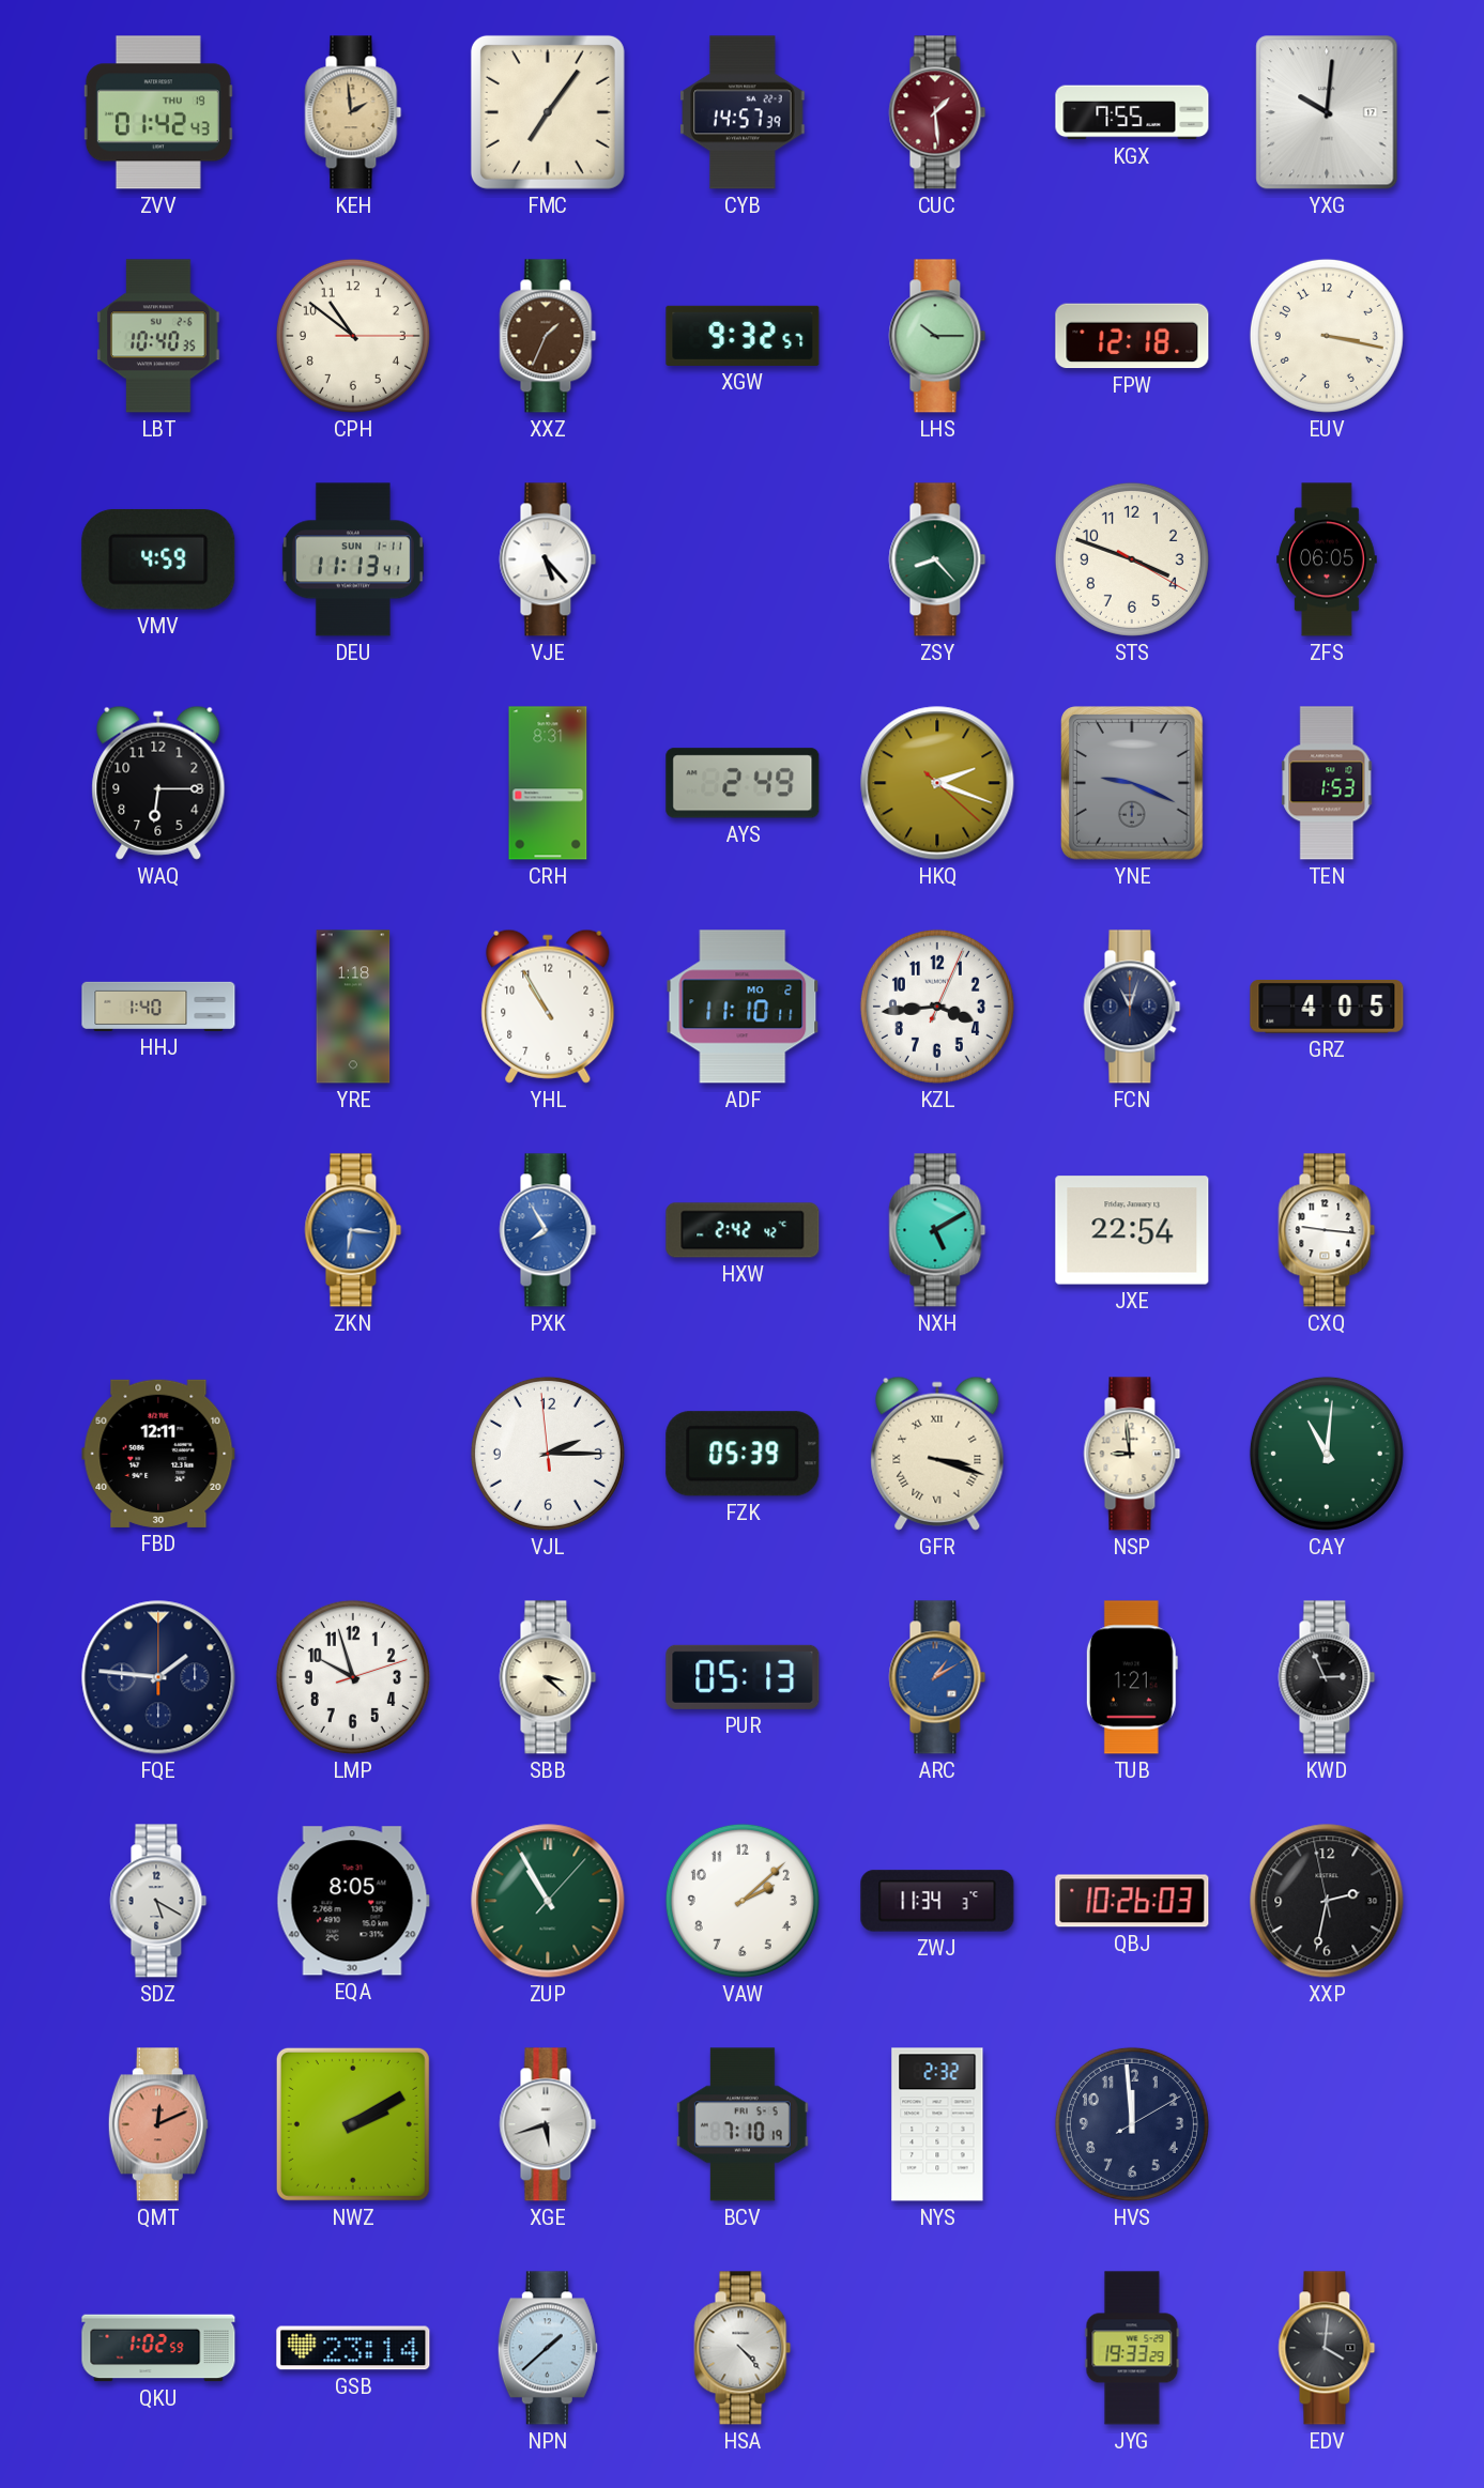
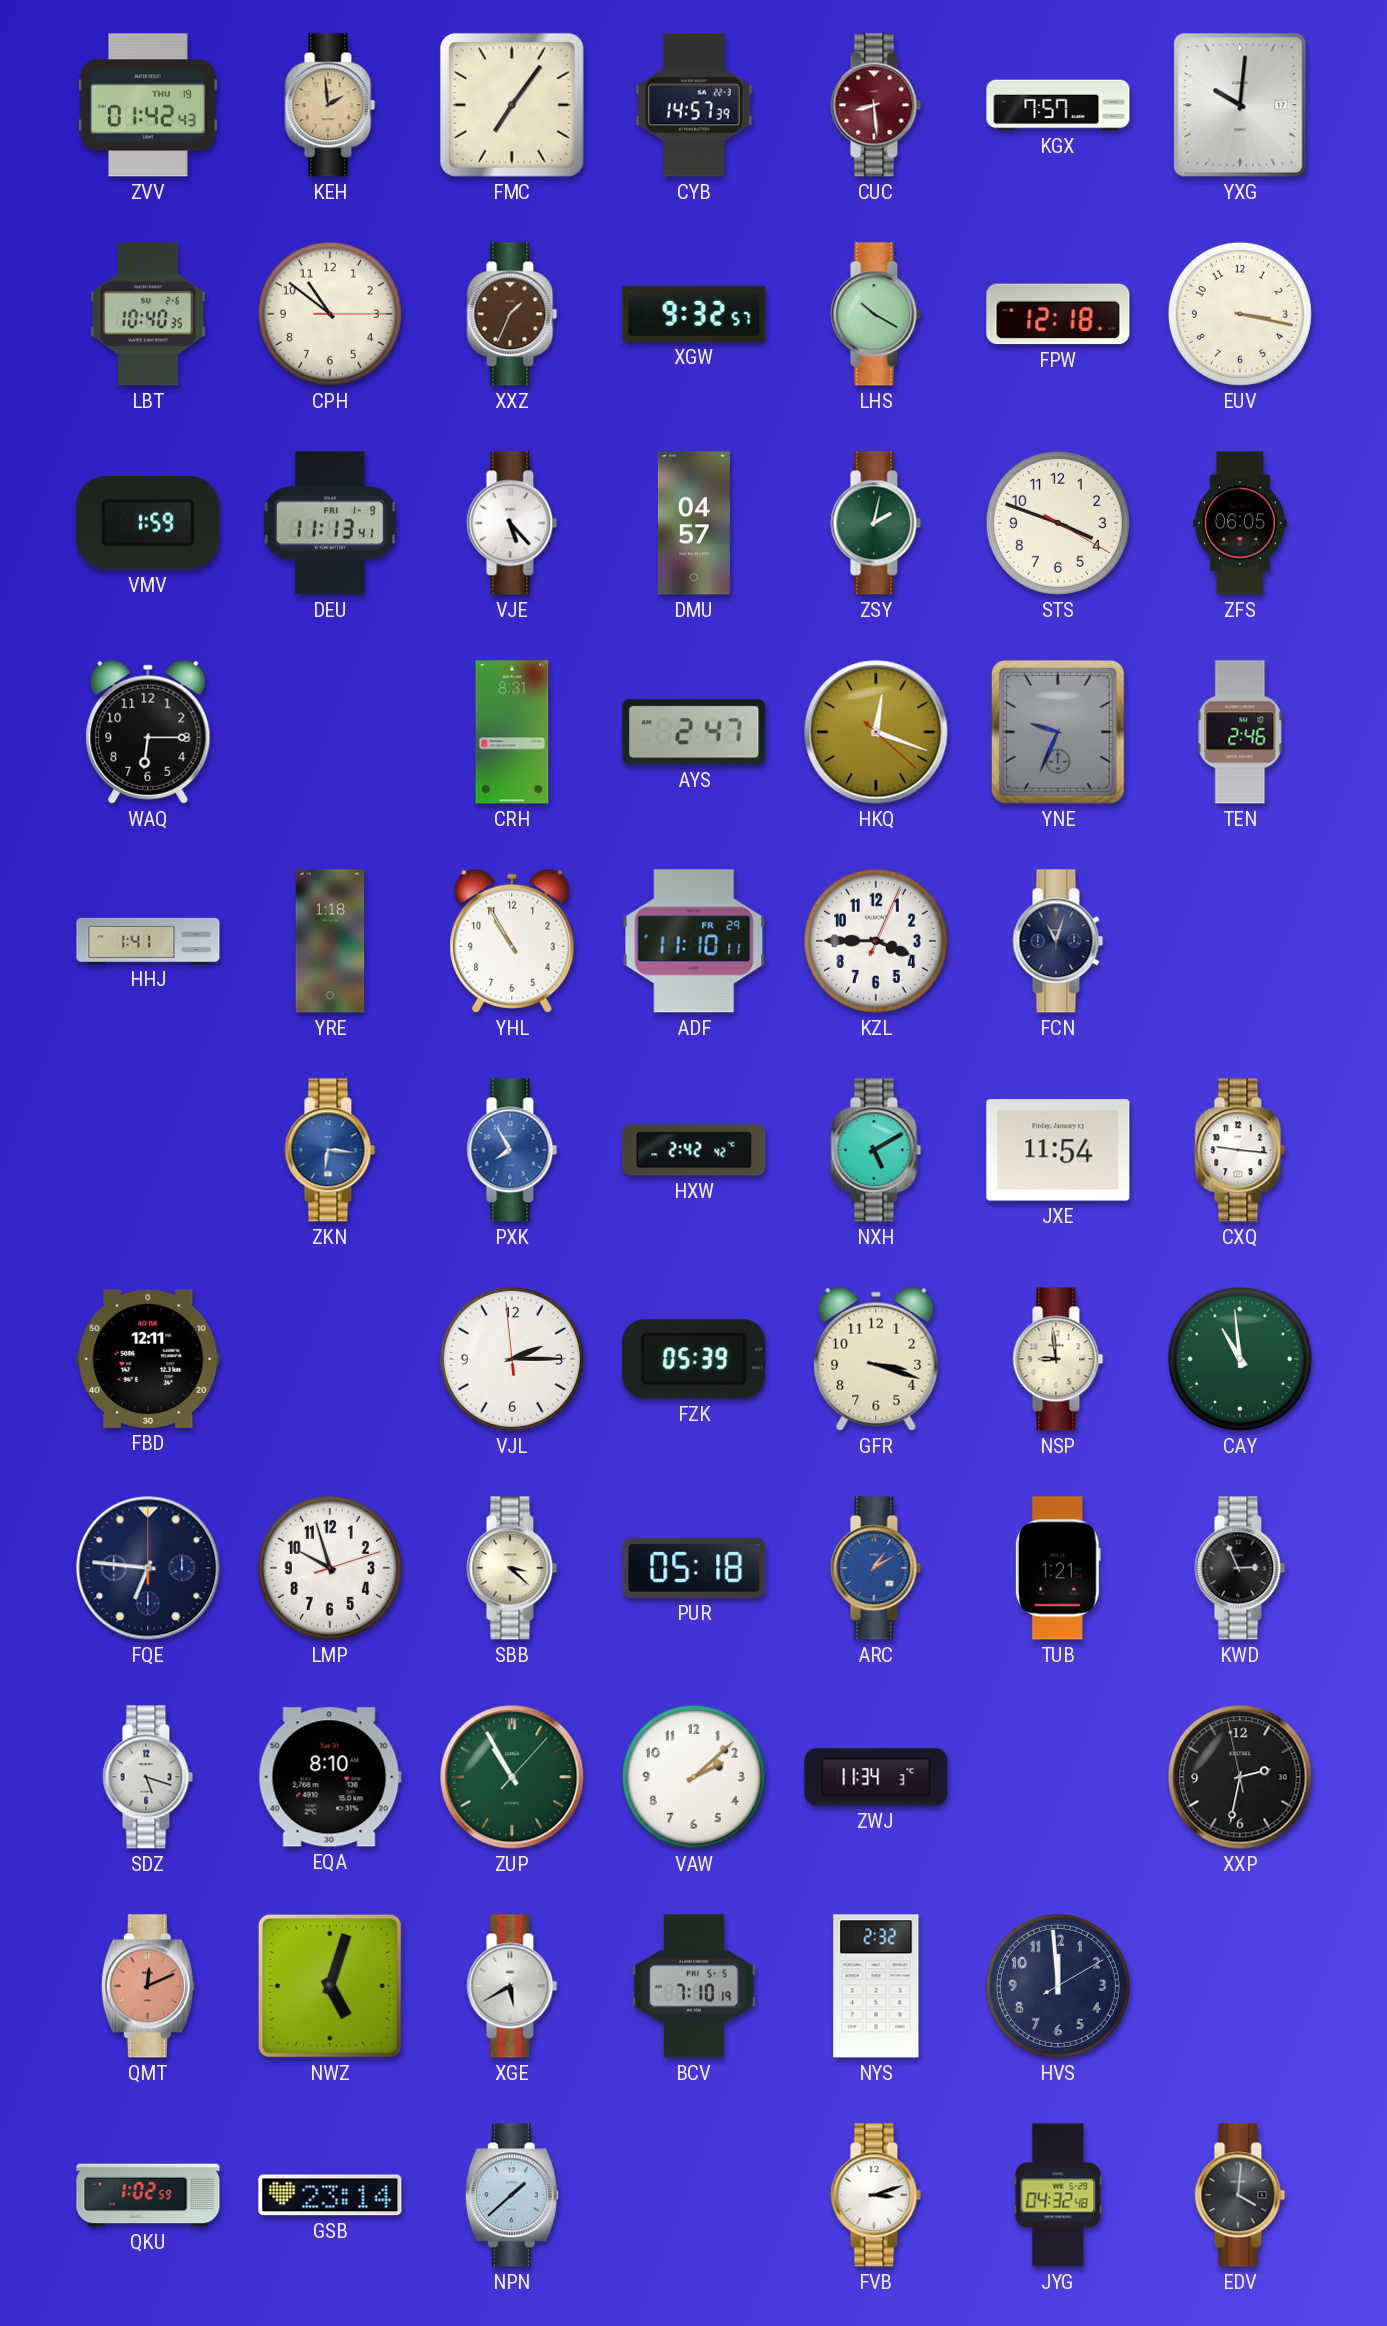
CUC: 1:29 -> 8:29 (876, 105)
KGX: 7:55 -> 7:57 (1058, 105)
LHS: 10:15 -> 10:20 (876, 314)
VMV: 4:59 -> 1:59 (148, 523)
DEU date: SUN 1-11 -> FRI 1-9 (330, 523)
DMU: none -> 04:57 (694, 523)
ZSY: 8:23 -> 2:02 (876, 523)
AYS: 2:49 -> 2:47 (694, 732)
HKQ: 2:18 -> 12:18 (876, 732)
YNE: 9:19 -> 9:34 (1059, 732)
TEN: 1:53 -> 2:46 (1240, 732)
HHJ: 1:40 -> 1:41 (148, 941)
ADF date: MO 2 -> FR 29 (694, 941)
KZL: 3:44 -> 3:45 (876, 941)
GRZ: 4:05 -> none (1327, 1007)
JXE: 22:54 -> 11:54 (1058, 1150)
GFR numerals: Roman -> Arabic (876, 1359)
CAY: 11:01 -> 10:59 (1240, 1359)
FQE: 1:46 -> 6:46 (148, 1568)
PUR: 05:13 -> 05:18 (694, 1568)
SDZ: 5:20 -> 5:18 (148, 1777)
EQA: 8:05 -> 8:10 (330, 1777)
QBJ: 10:26 -> none (1132, 1901)
NWZ: 2:10 -> 5:03 (330, 1986)
XGE: 5:42 -> 5:40 (512, 1986)
HSA: 4:23 -> none (743, 2348)
FVB: none -> 3:12 (876, 2195)
JYG: 19:33 -> 04:32 (1058, 2195)
